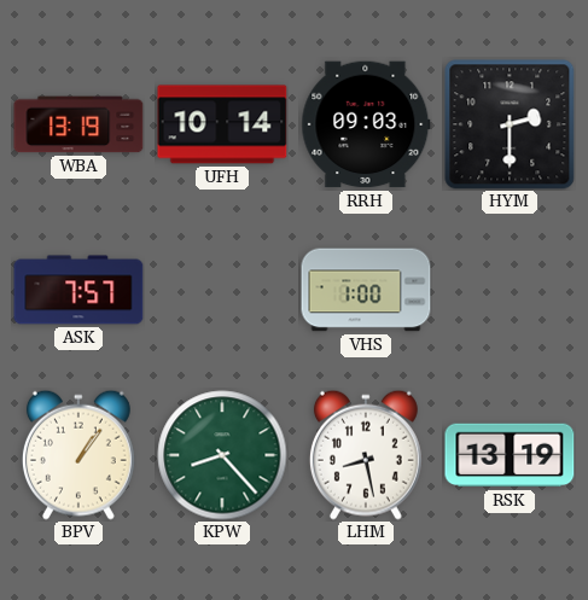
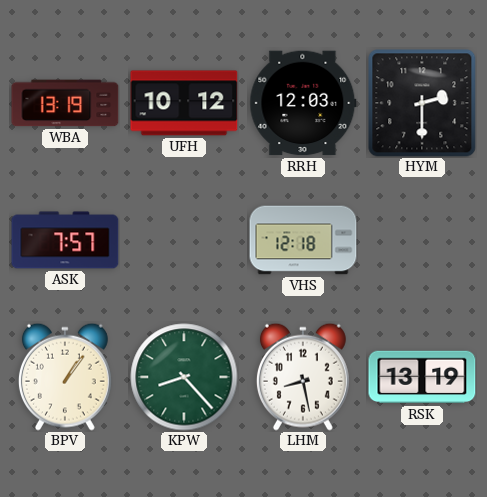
UFH: 10:14 -> 10:12 (184, 103)
RRH: 09:03 -> 12:03 (303, 103)
VHS: 1:00 -> 12:18 (303, 240)
